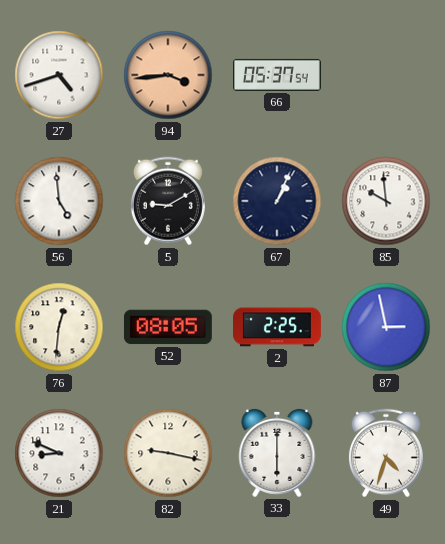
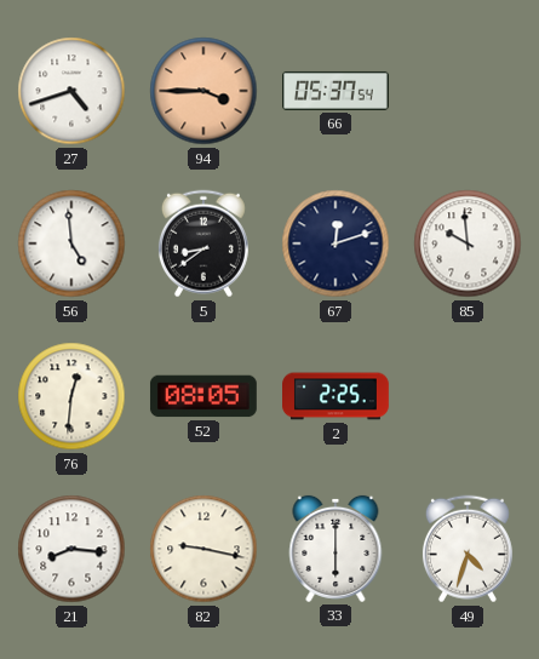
94: 3:44 -> 3:45 (203, 91)
5: 9:10 -> 8:39 (203, 243)
67: 1:04 -> 12:12 (336, 243)
87: 2:58 -> none (386, 327)
21: 8:49 -> 8:16 (71, 549)
